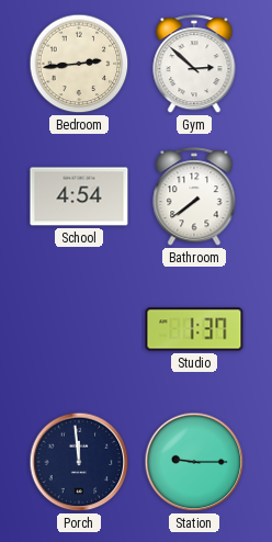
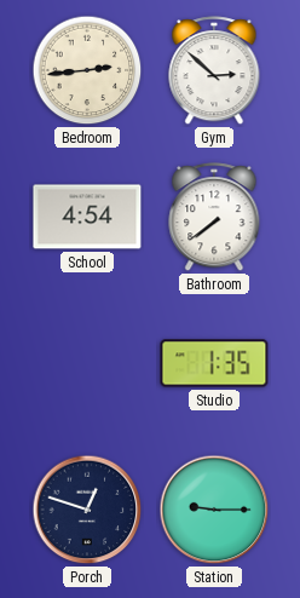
Studio: 1:37 -> 1:35 (214, 363)
Porch: 11:59 -> 12:48 (87, 510)
